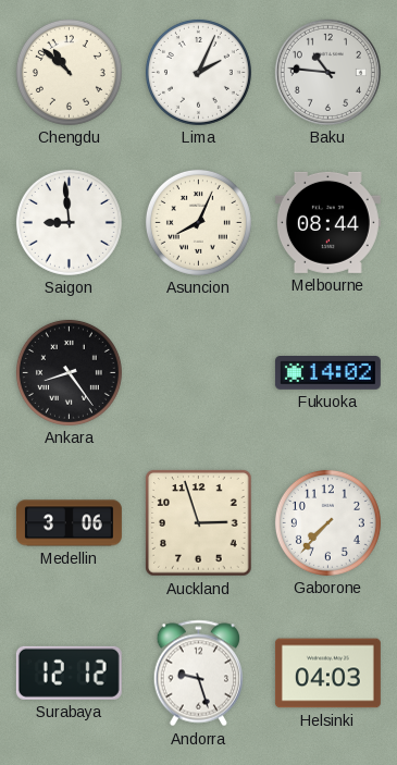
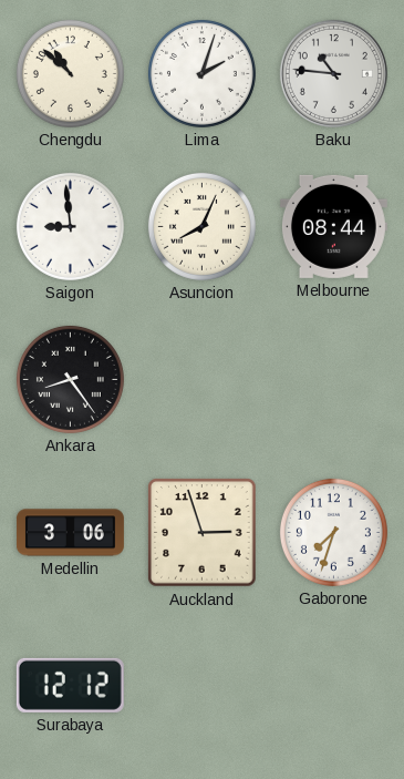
Lima: 2:04 -> 2:03 (201, 73)
Fukuoka: 14:02 -> none (327, 373)
Gaborone: 7:37 -> 7:33 (333, 532)
Andorra: 9:27 -> none (199, 674)
Helsinki: 04:03 -> none (327, 674)
